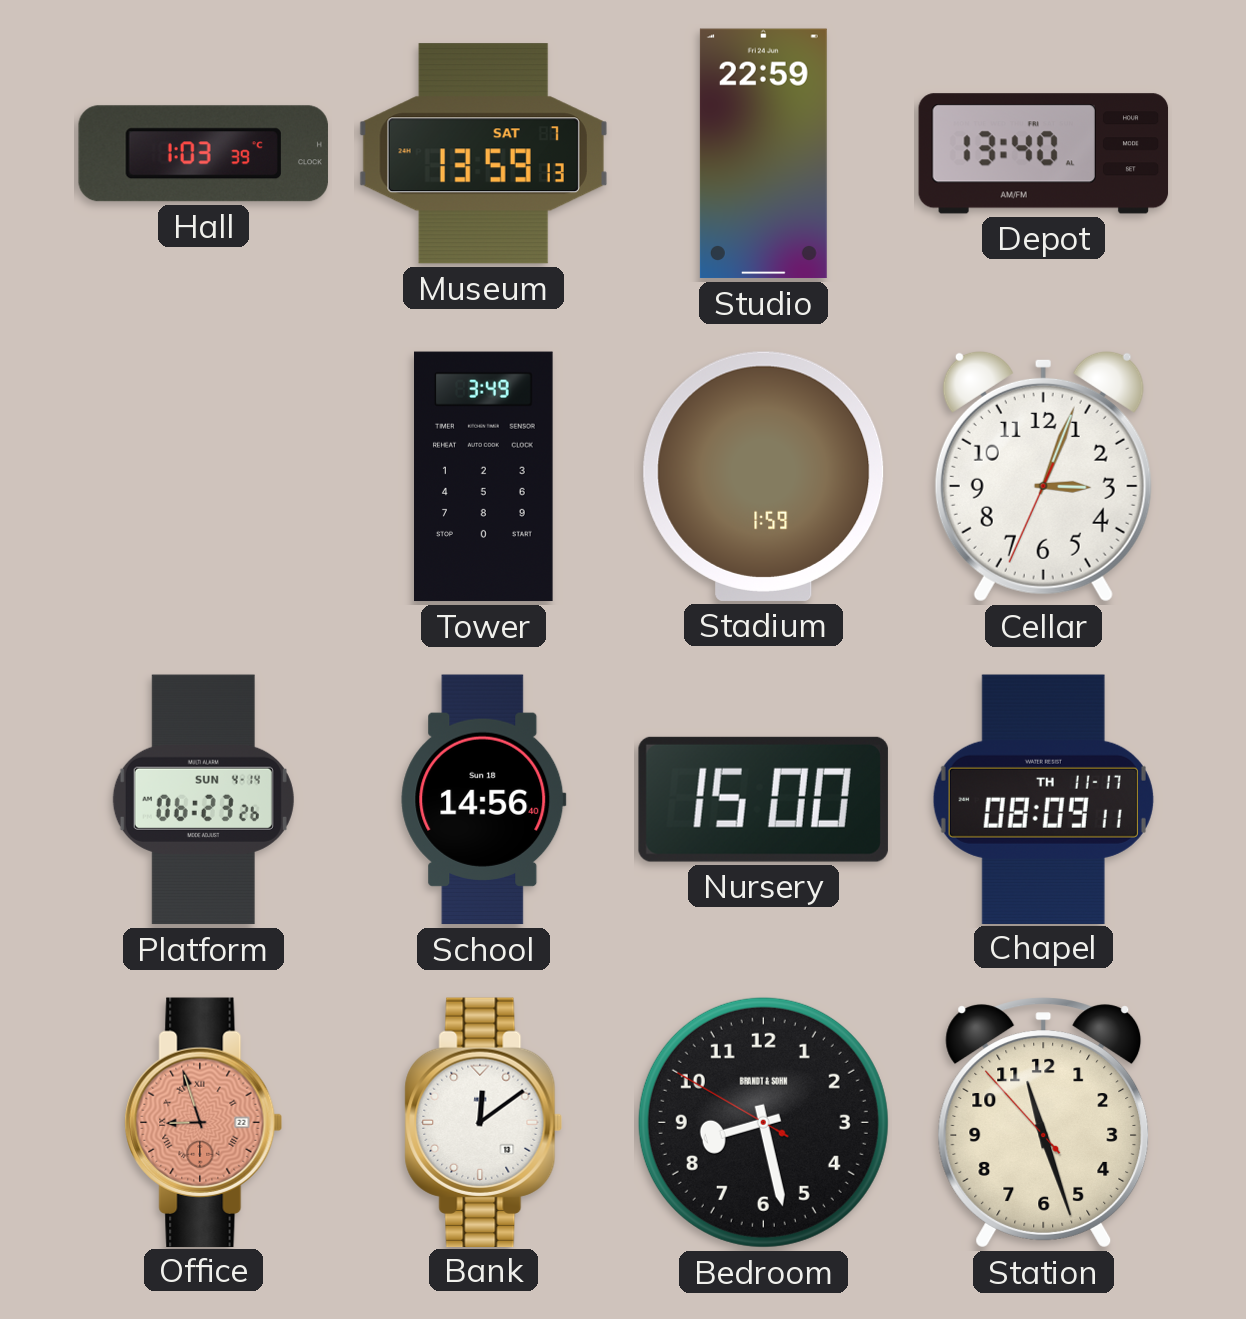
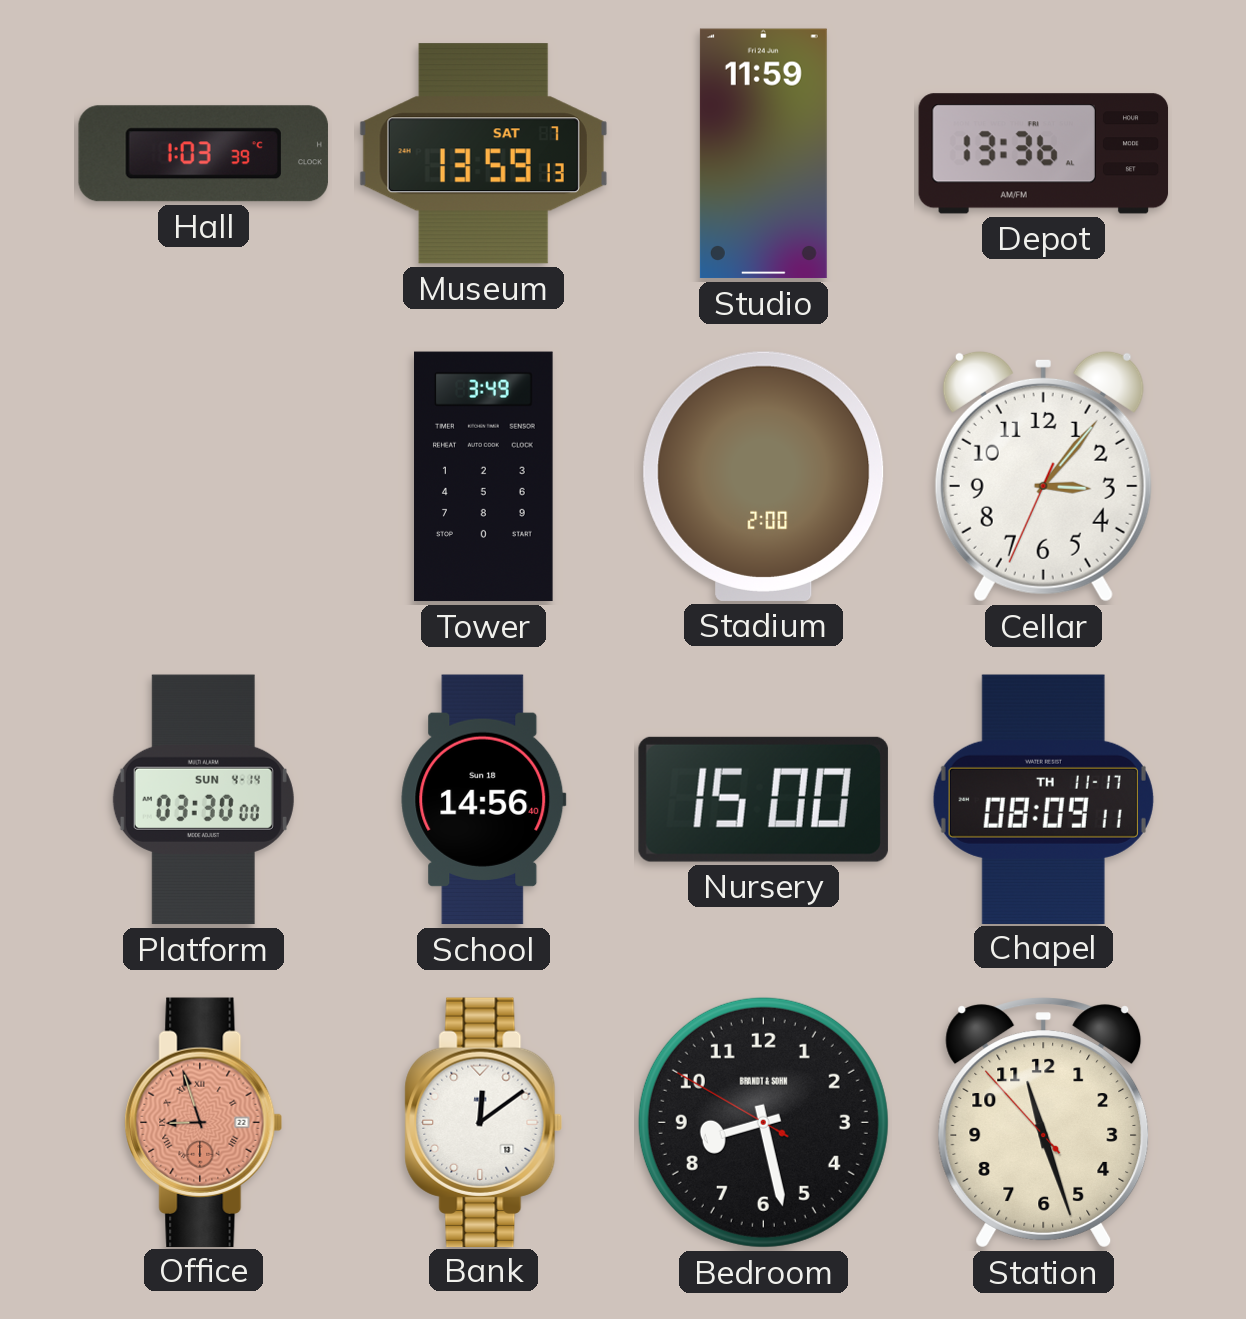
Studio: 22:59 -> 11:59 (763, 154)
Depot: 13:40 -> 13:36 (1044, 154)
Stadium: 1:59 -> 2:00 (764, 476)
Cellar: 3:03 -> 3:06 (1043, 476)
Platform: 06:23 -> 03:30 (203, 800)
